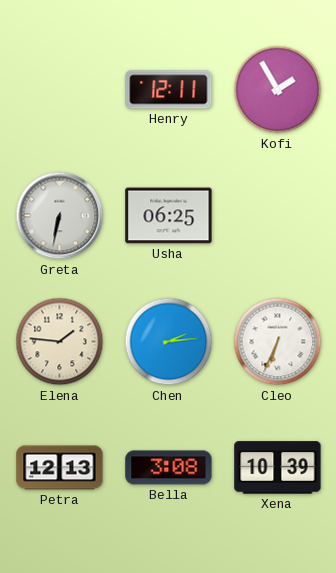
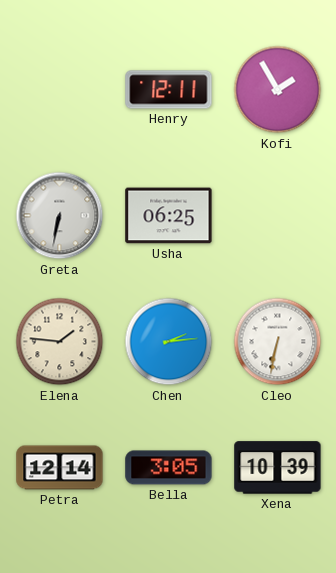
Cleo: 6:34 -> 6:32 (278, 342)
Petra: 12:13 -> 12:14 (60, 468)
Bella: 3:08 -> 3:05 (169, 468)
